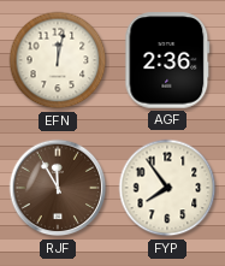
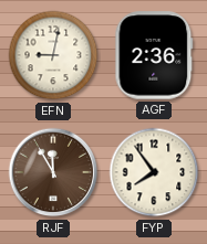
EFN: 12:02 -> 9:02 (53, 55)
